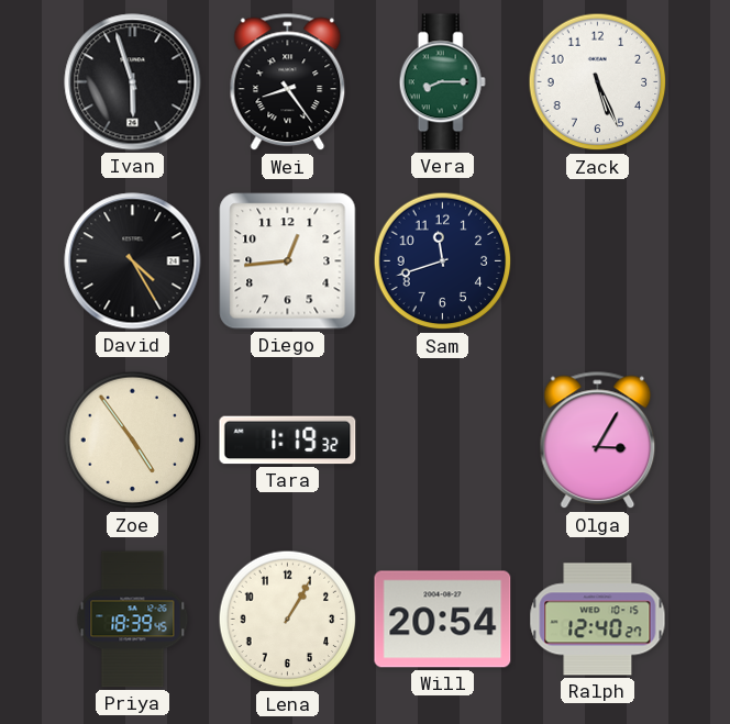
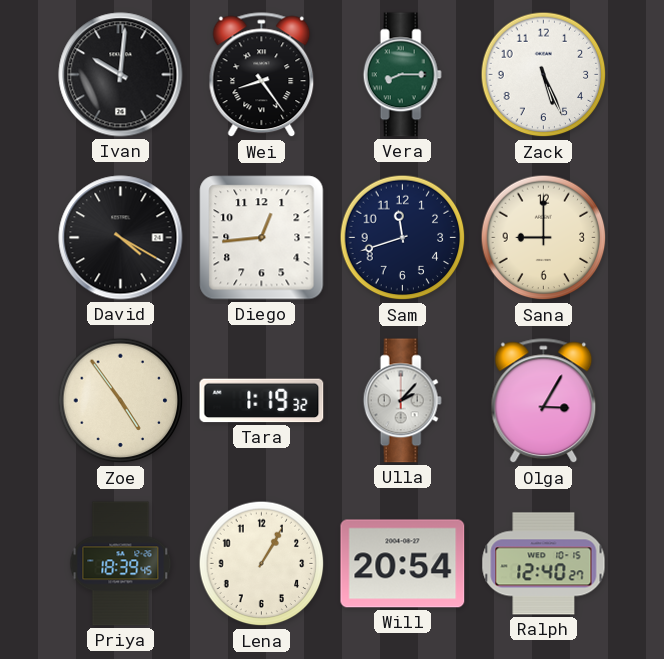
Ivan: 5:57 -> 10:01 (121, 75)
David: 4:25 -> 4:20 (121, 238)
Sana: none -> 9:00 (544, 238)
Ulla: none -> 2:07 (402, 401)
